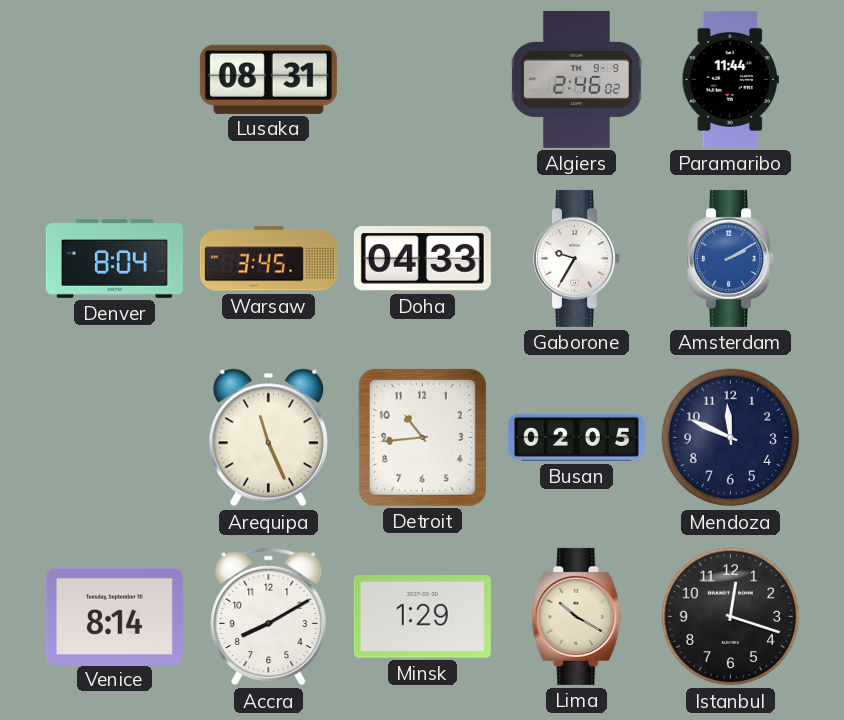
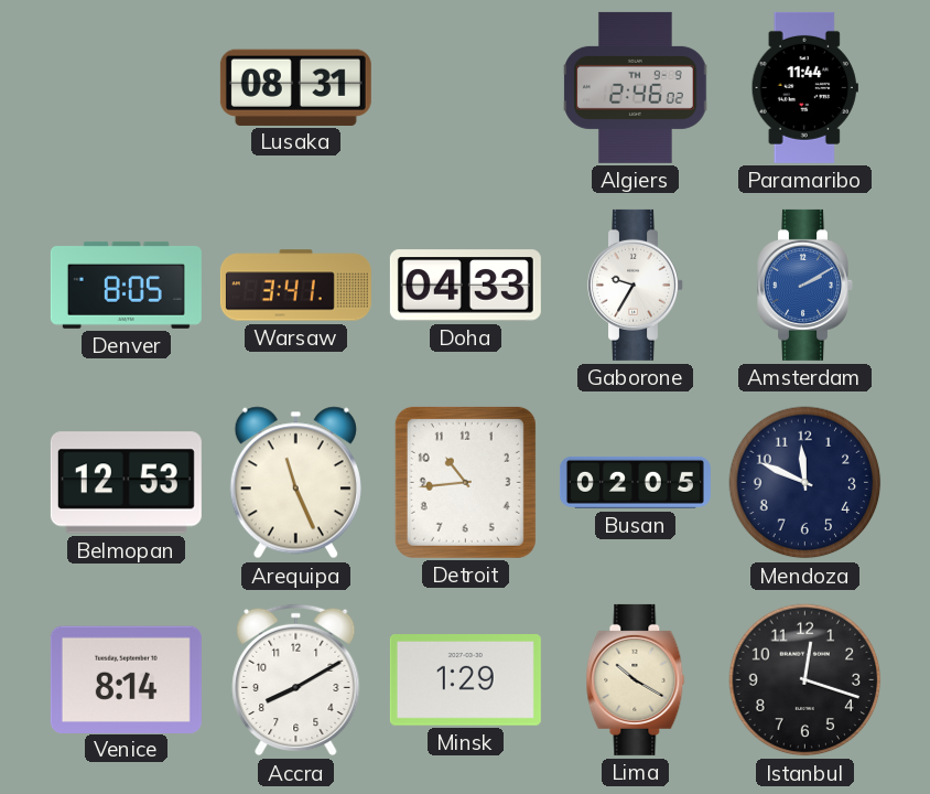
Denver: 8:04 -> 8:05 (126, 285)
Warsaw: 3:45 -> 3:41 (295, 286)
Belmopan: none -> 12:53 (126, 483)
